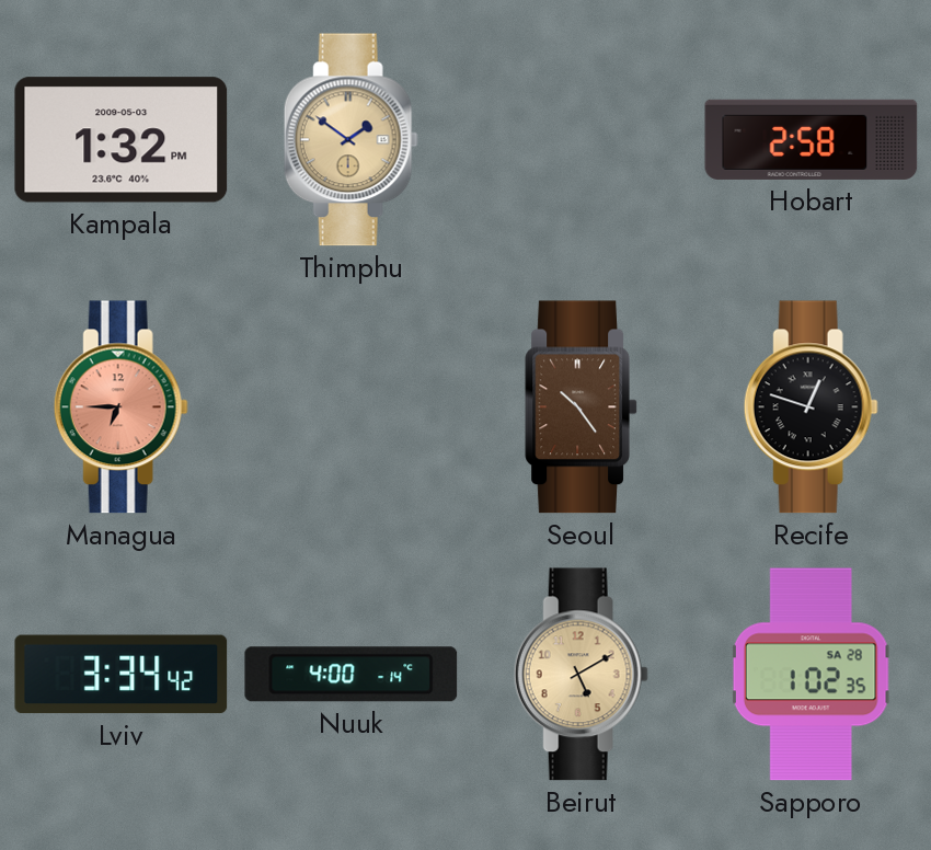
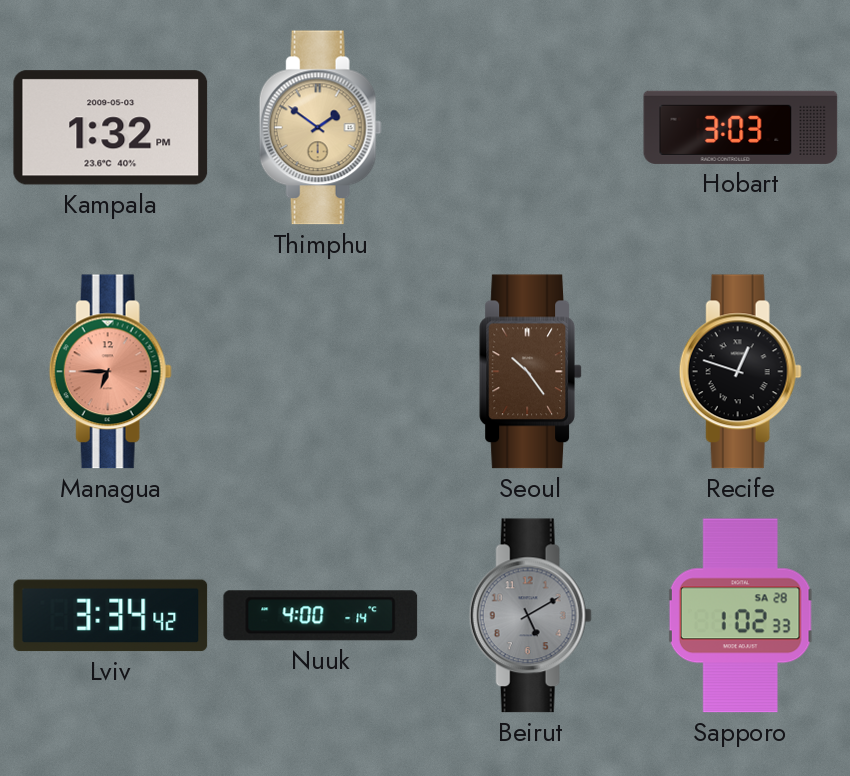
Hobart: 2:58 -> 3:03 (741, 127)
Beirut dial: champagne -> grey (530, 616)
Sapporo: 1:02:35 -> 1:02:33 (740, 616)
